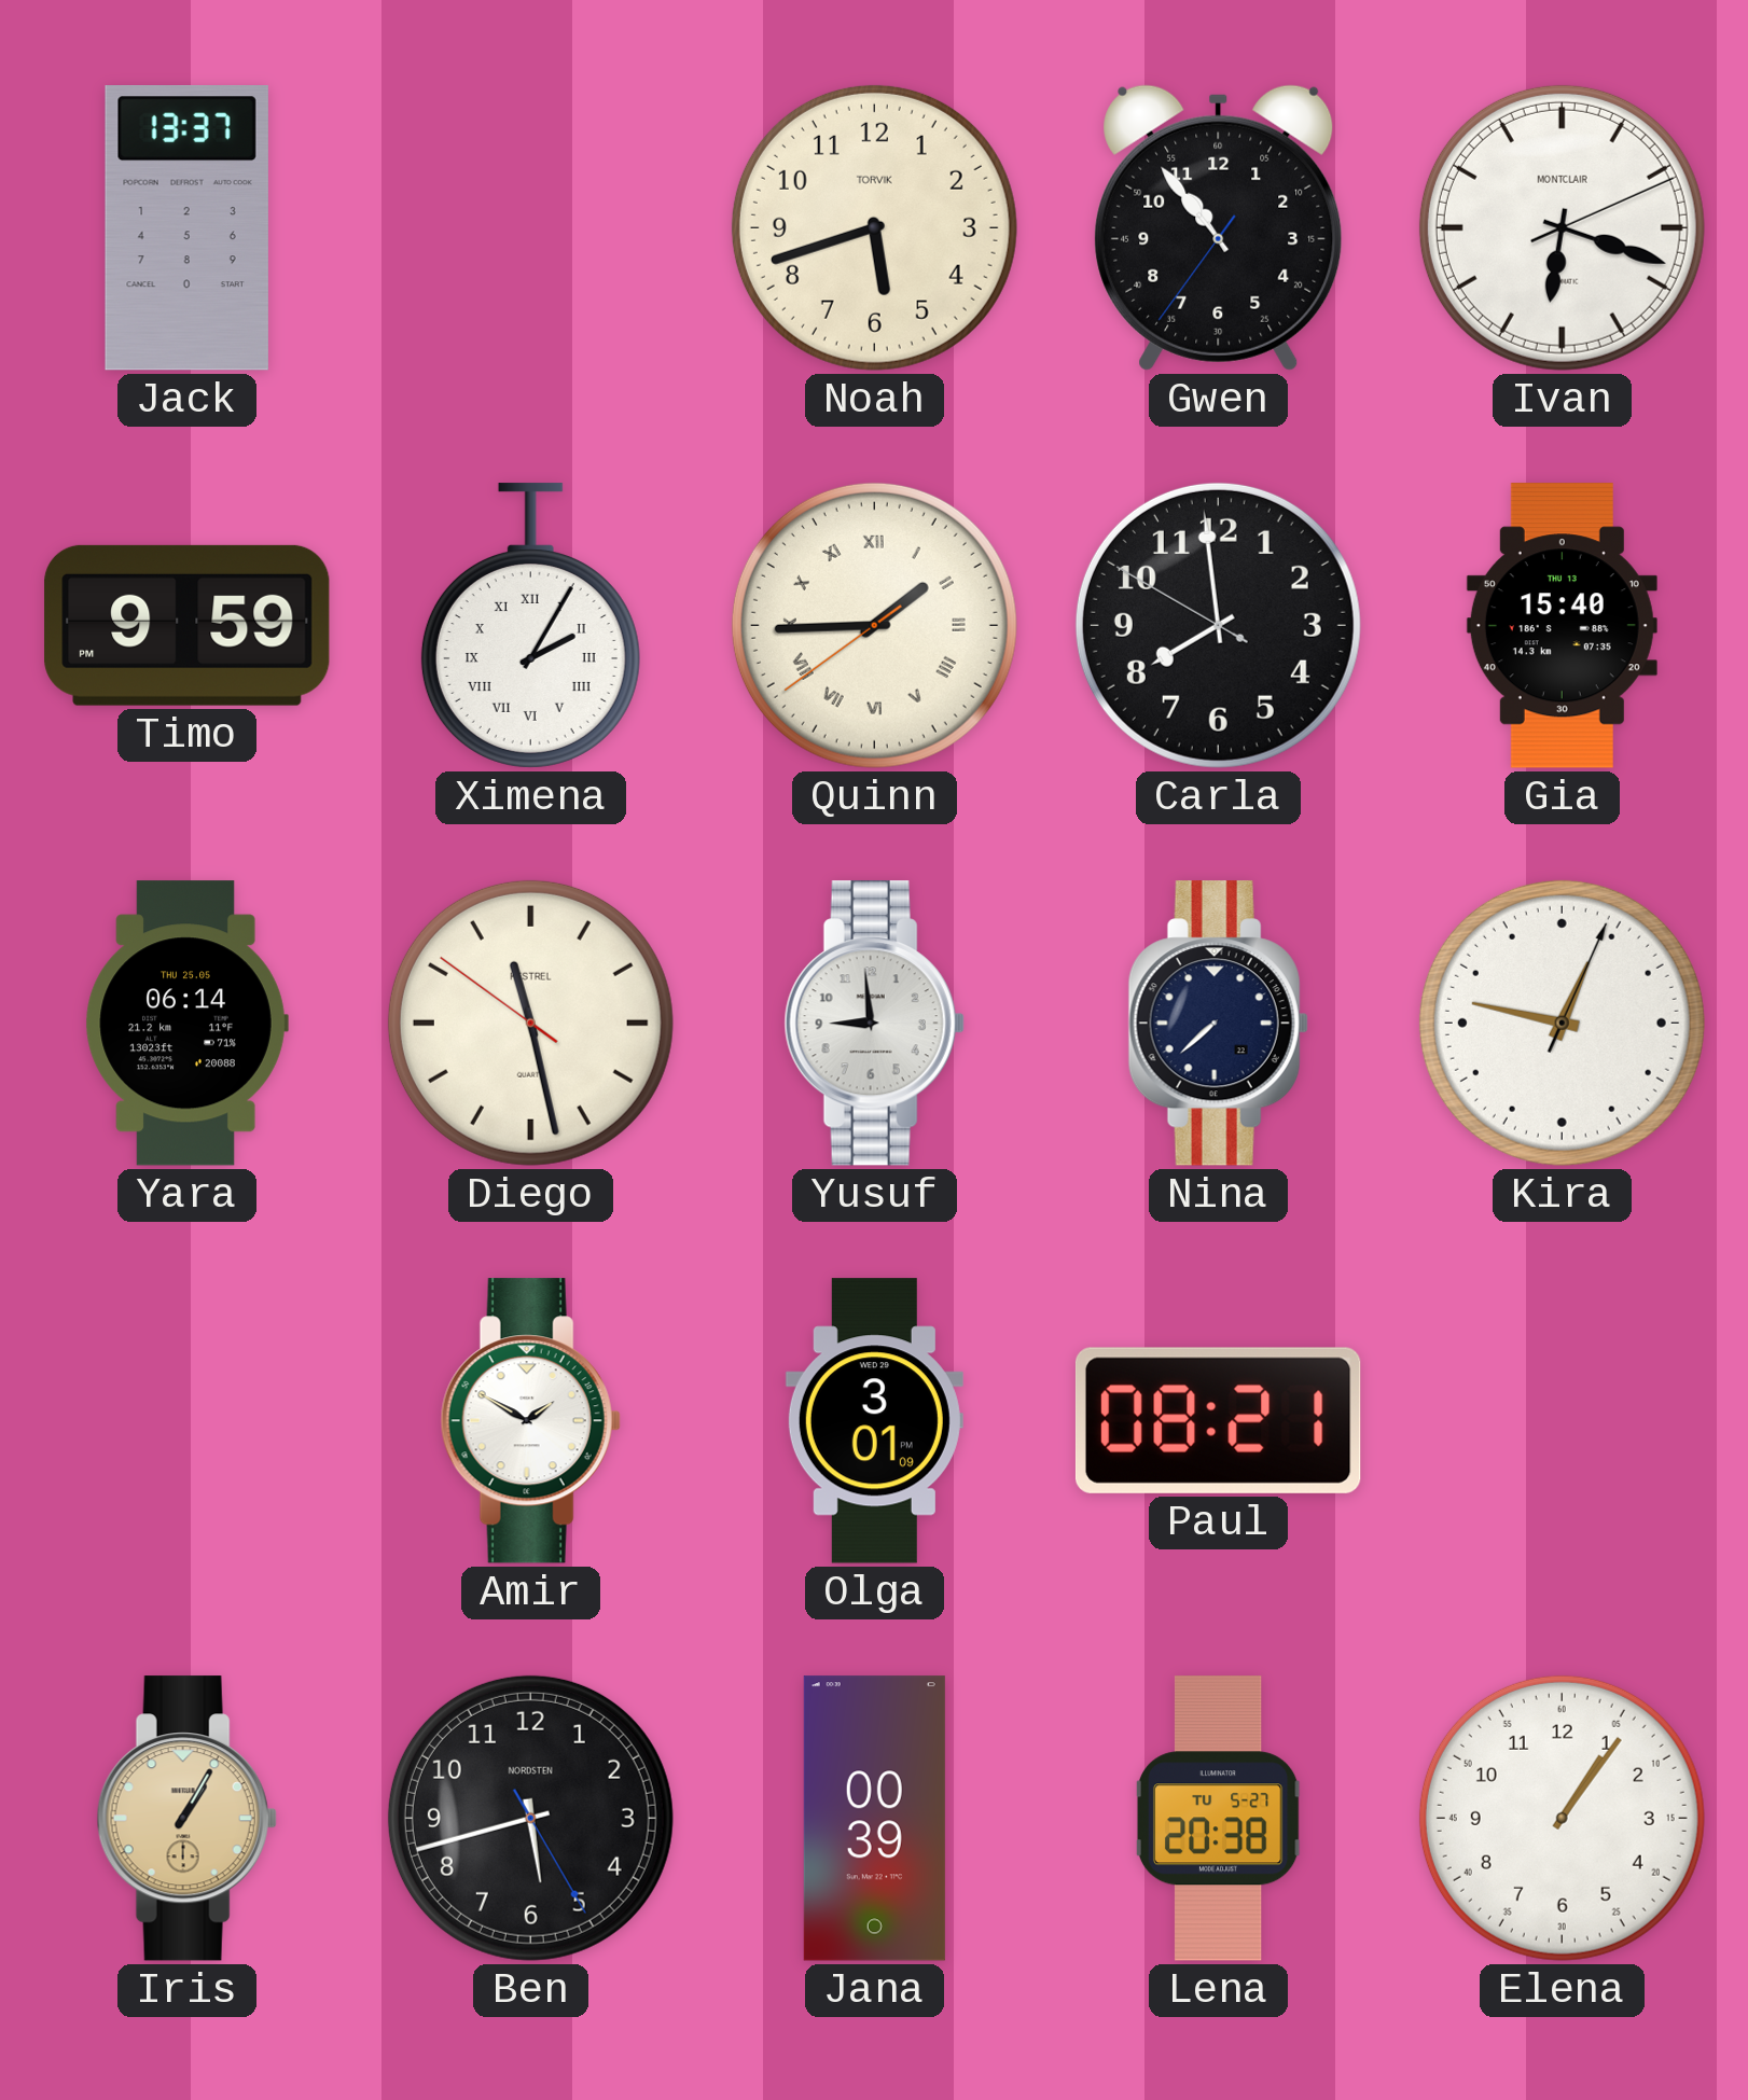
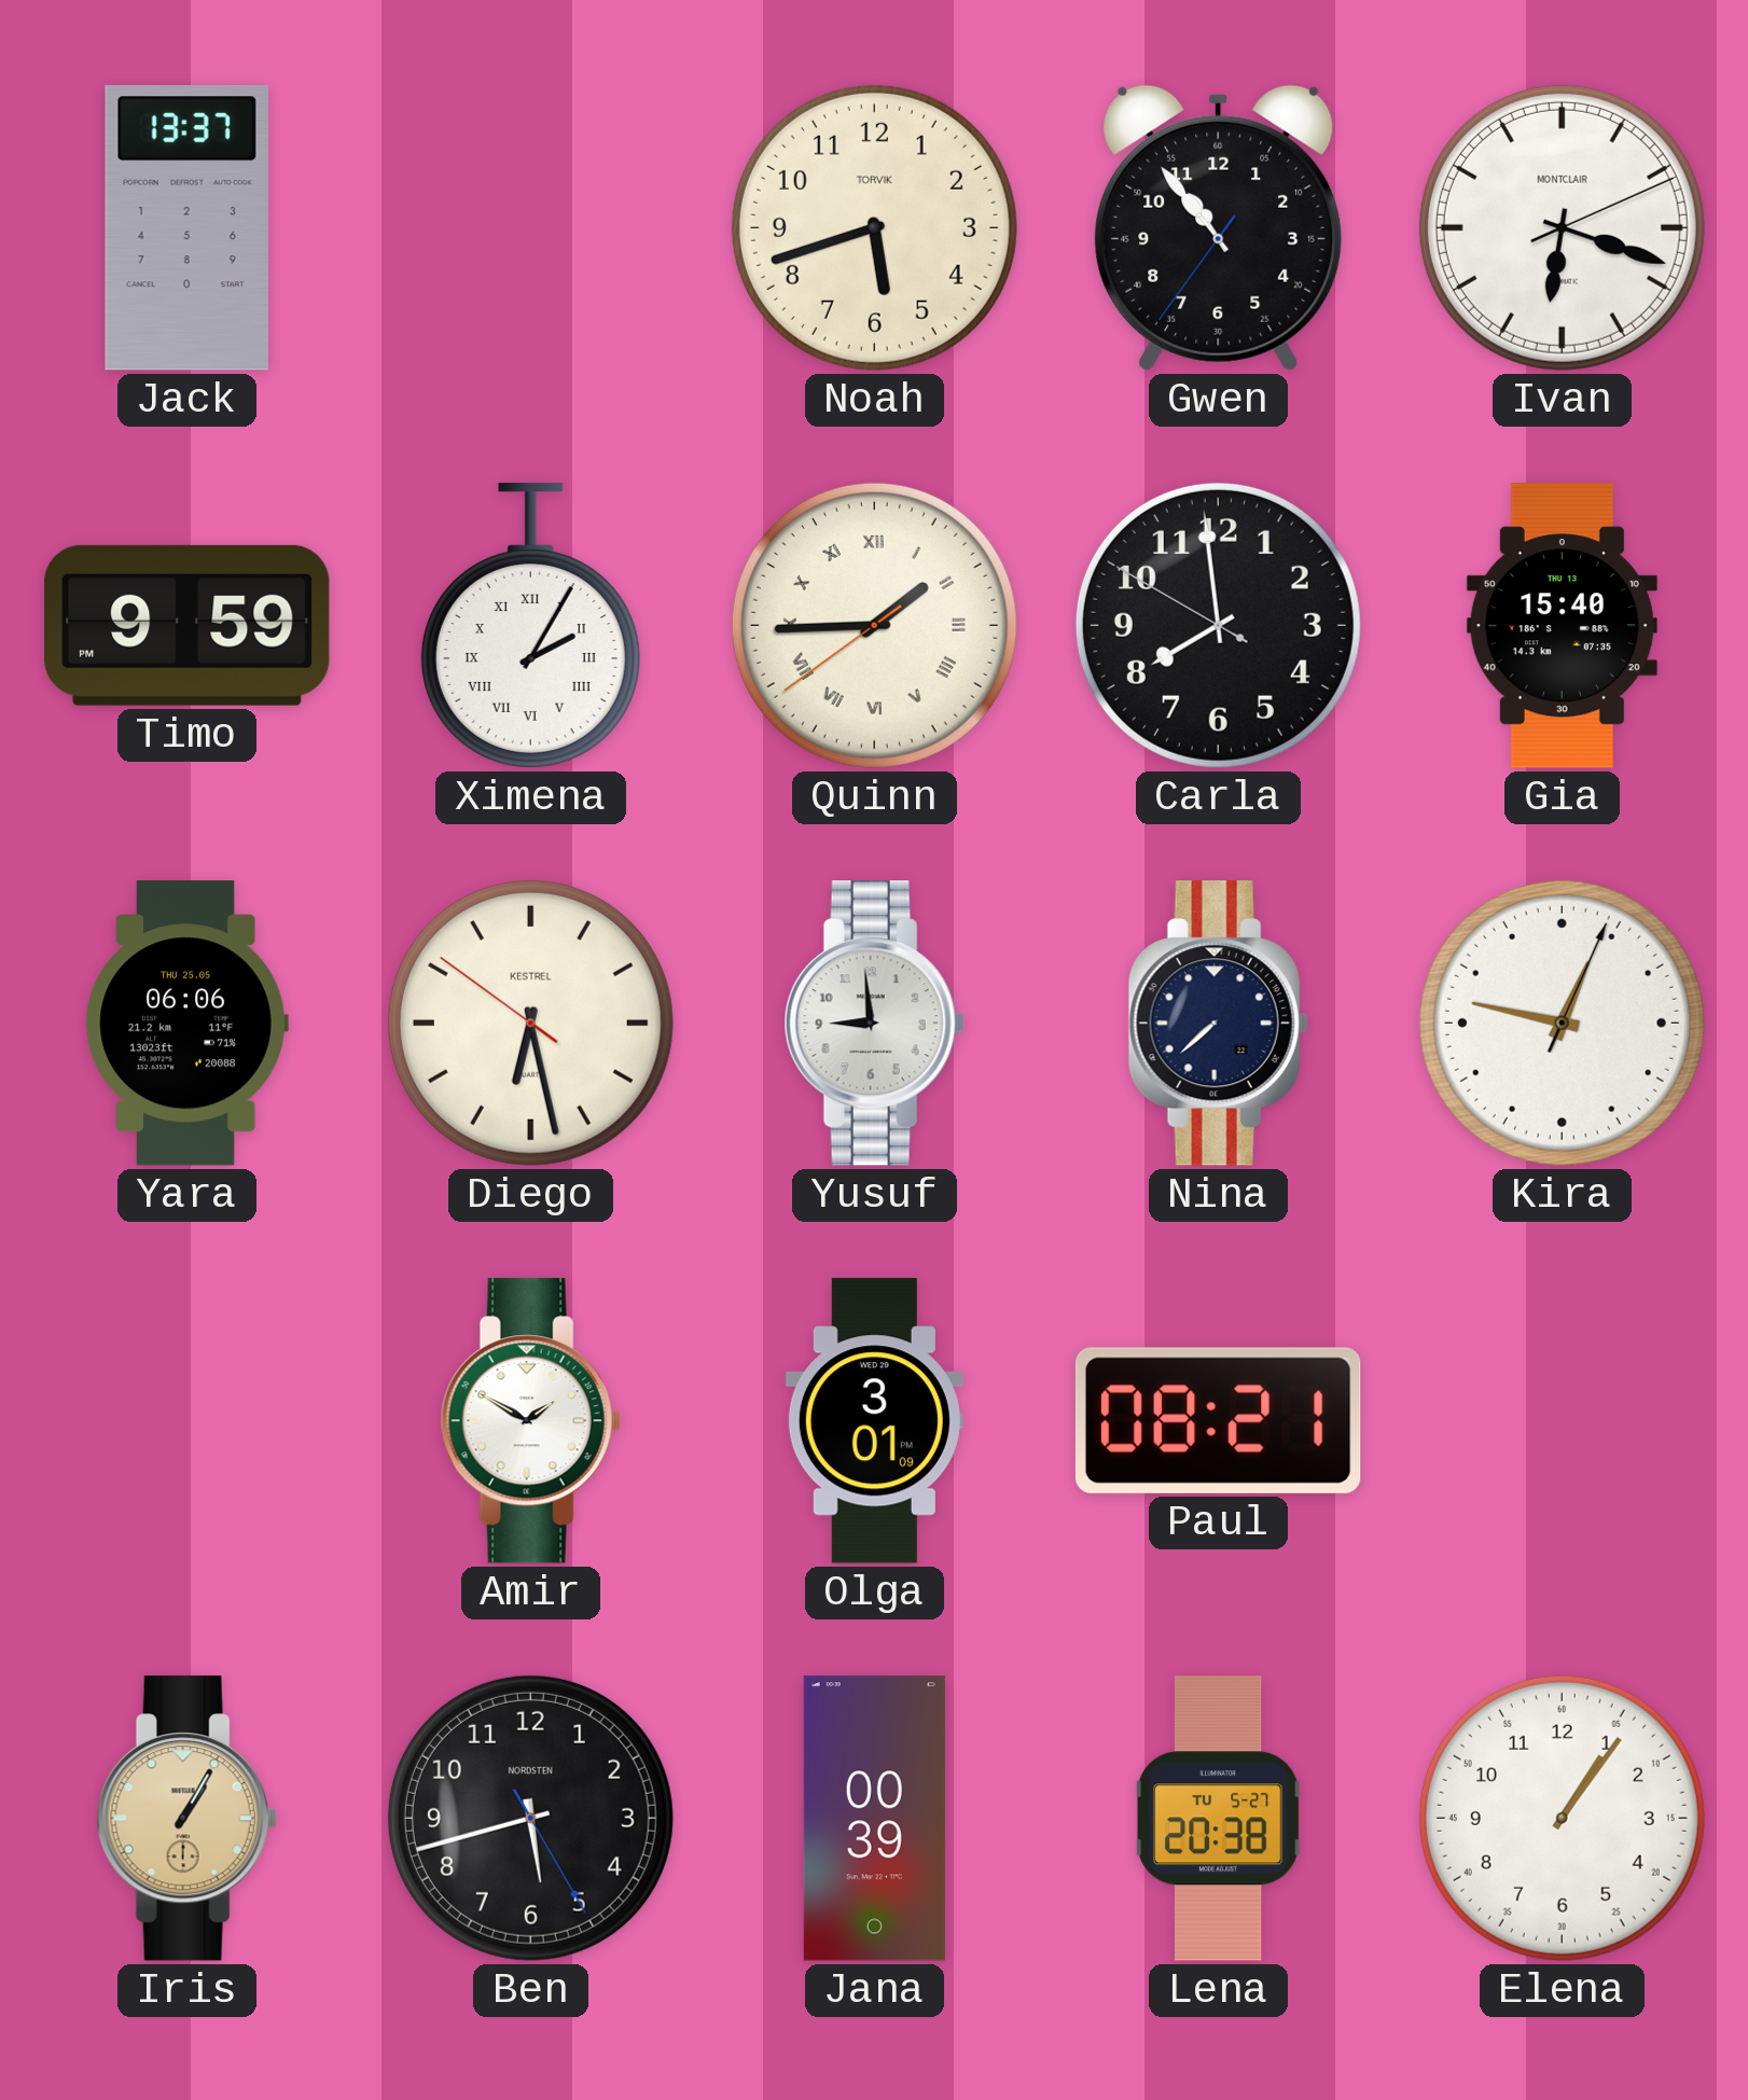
Yara: 06:14 -> 06:06 (186, 1024)
Diego: 11:27 -> 6:27 (530, 1023)
